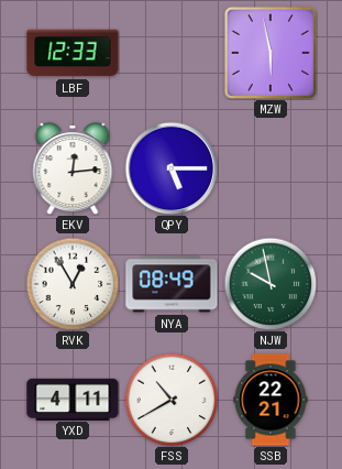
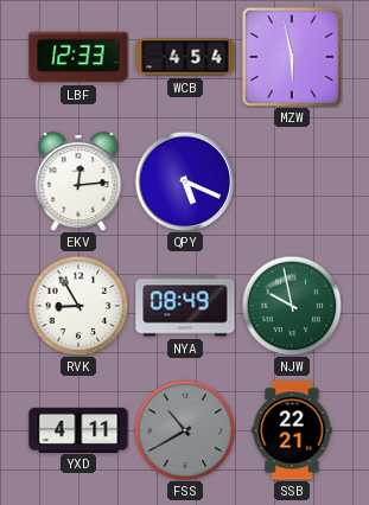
WCB: none -> 4:54 (185, 57)
QPY: 5:15 -> 5:19 (185, 181)
RVK: 12:55 -> 8:55 (78, 306)
FSS dial: white -> grey (185, 430)
